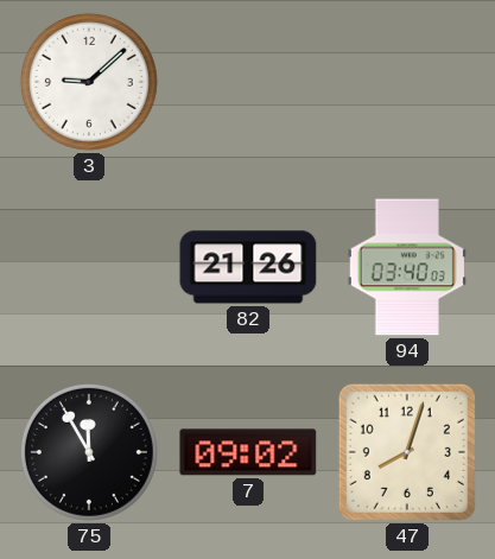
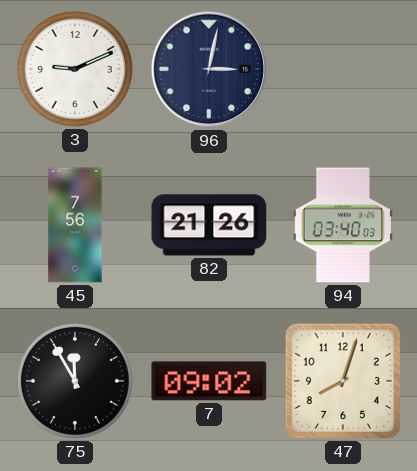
3: 9:08 -> 9:11 (75, 69)
96: none -> 3:02 (209, 69)
45: none -> 7:56 (75, 225)
